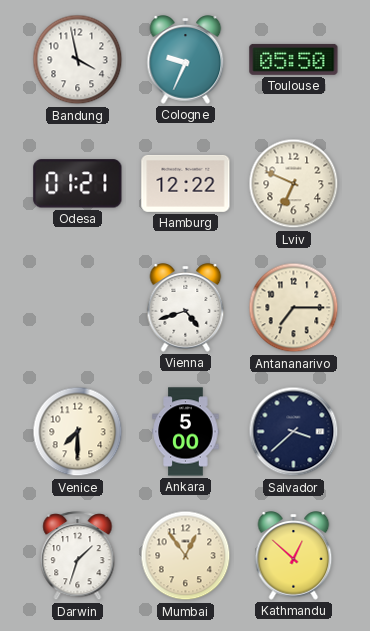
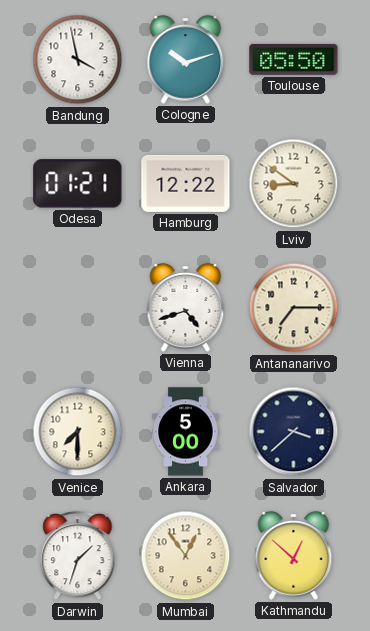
Cologne: 9:34 -> 10:12 (186, 60)
Lviv: 6:49 -> 8:51 (294, 184)
